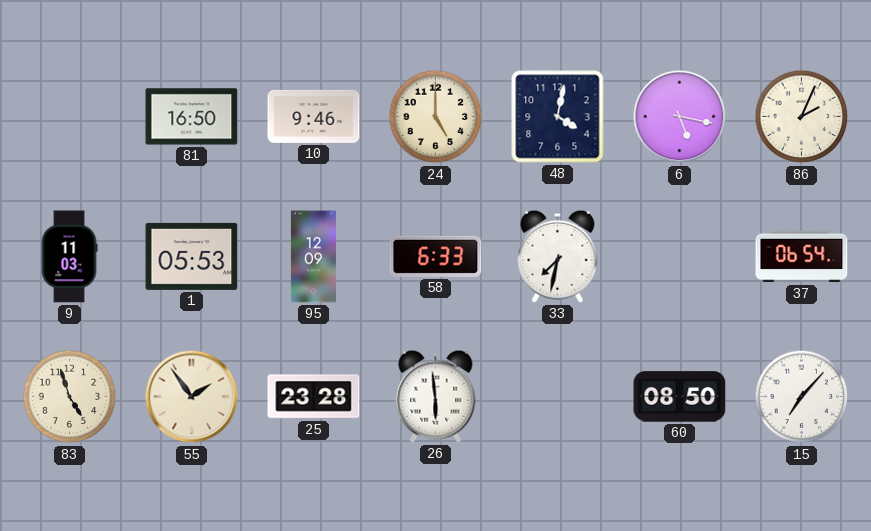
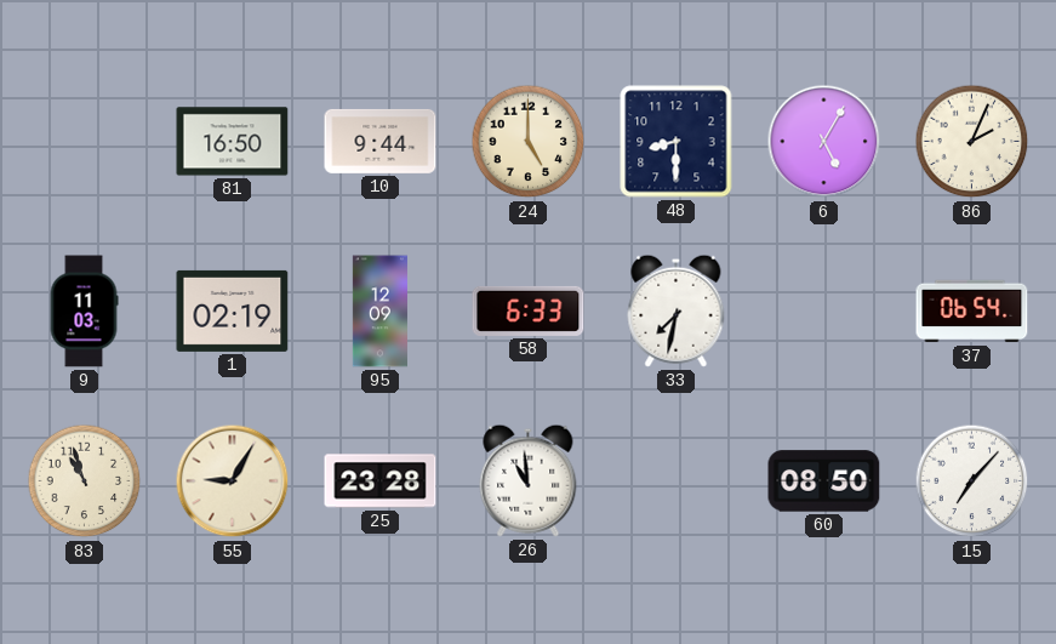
10: 9:46 -> 9:44 (381, 141)
48: 4:02 -> 8:30 (677, 142)
6: 5:17 -> 5:05 (824, 142)
1: 05:53 -> 02:19 (233, 310)
83: 4:57 -> 10:57 (85, 481)
55: 1:54 -> 9:05 (233, 481)
26: 5:59 -> 10:59 (529, 480)
